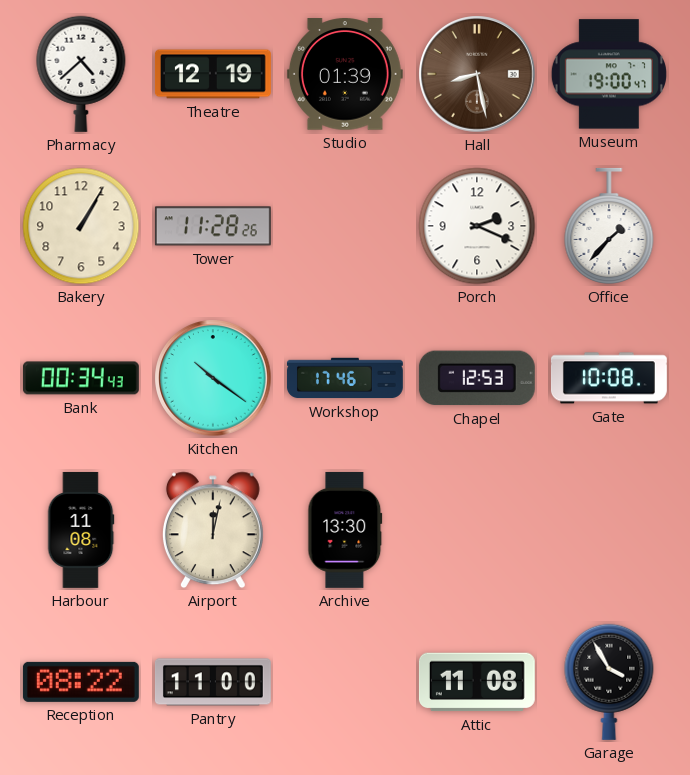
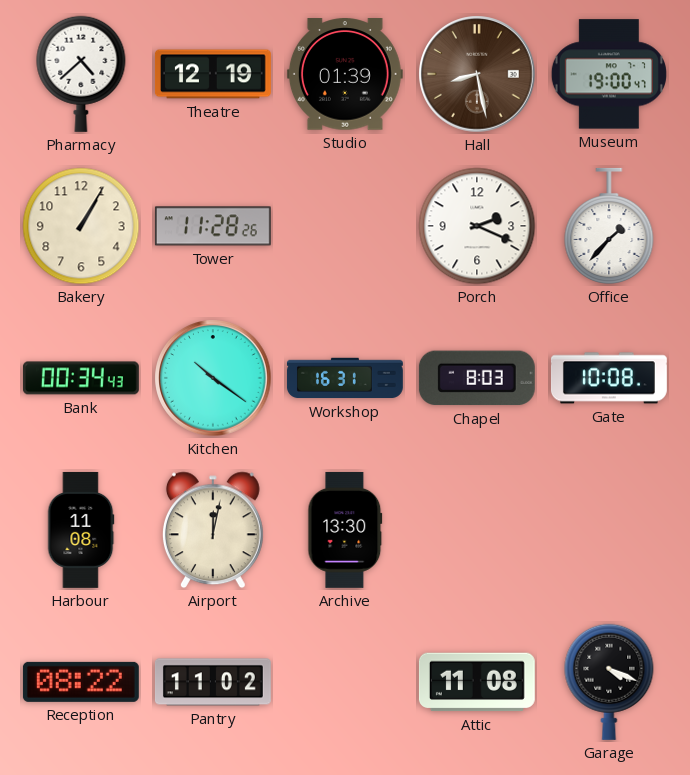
Workshop: 17:46 -> 16:31 (345, 378)
Chapel: 12:53 -> 8:03 (477, 378)
Pantry: 11:00 -> 11:02 (213, 682)
Garage: 3:55 -> 4:19 (609, 682)
